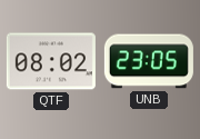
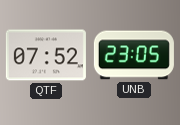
QTF: 08:02 -> 07:52 (46, 55)
